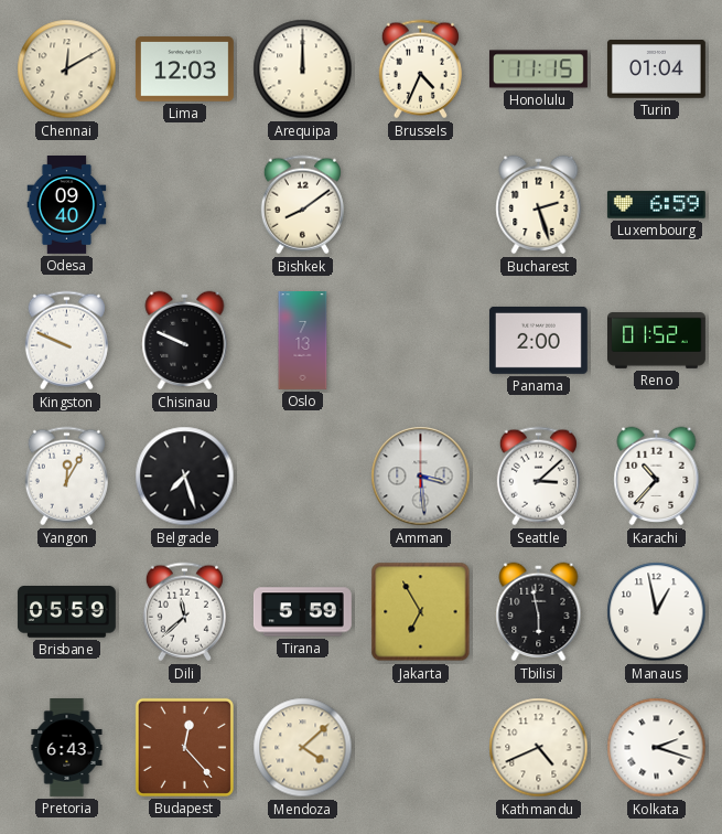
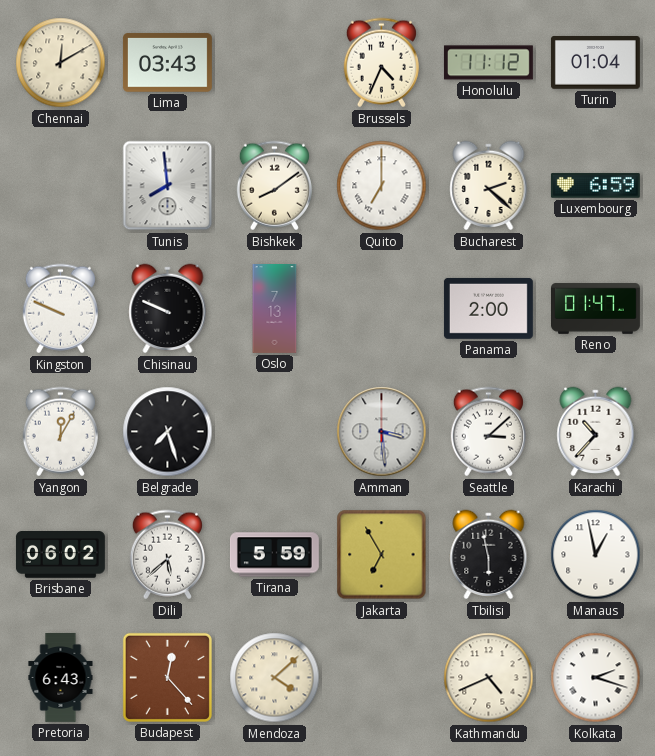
Lima: 12:03 -> 03:43 (167, 63)
Arequipa: 12:00 -> none (303, 69)
Honolulu: 11:15 -> 11:12 (488, 63)
Odesa: 09:40 -> none (67, 205)
Tunis: none -> 7:59 (168, 186)
Quito: none -> 7:00 (382, 186)
Bucharest: 2:27 -> 2:22 (489, 186)
Reno: 01:52 -> 01:47 (596, 309)
Brisbane: 05:59 -> 06:02 (60, 555)
Dili: 11:38 -> 5:38 (167, 555)
